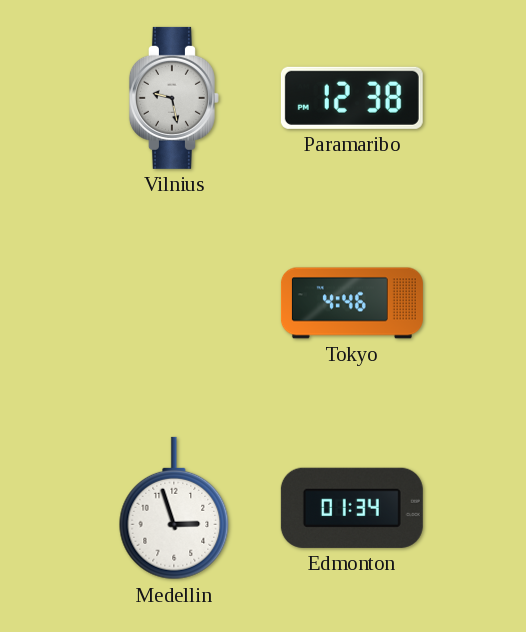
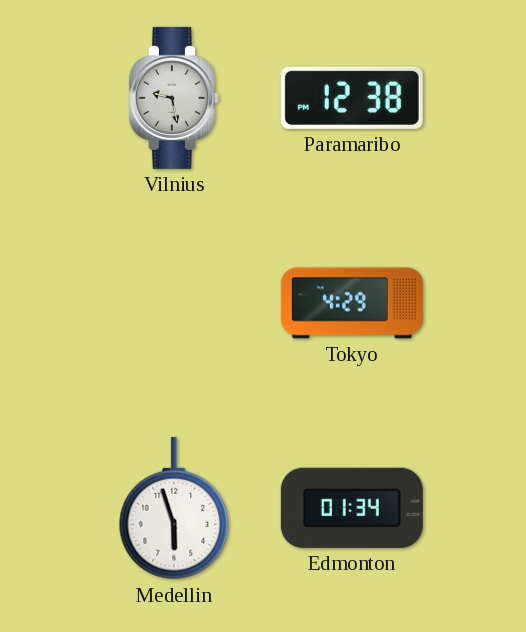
Tokyo: 4:46 -> 4:29 (352, 303)
Medellin: 2:57 -> 5:57 (174, 508)
